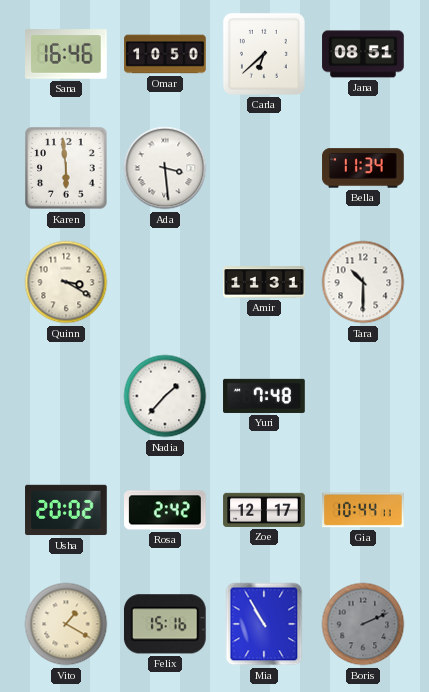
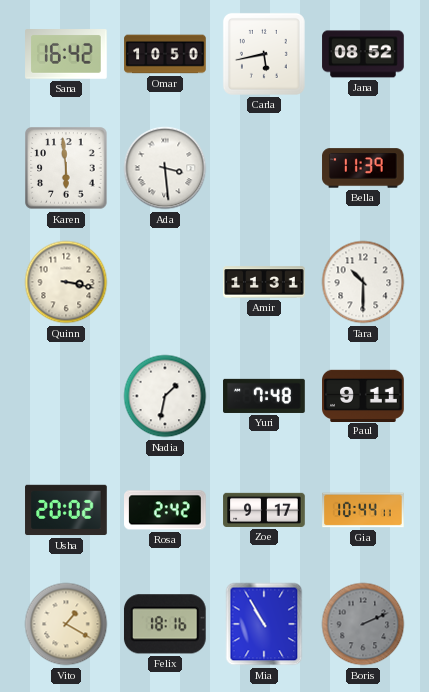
Sana: 16:46 -> 16:42 (66, 54)
Carla: 6:38 -> 5:43 (264, 54)
Jana: 08:51 -> 08:52 (363, 54)
Bella: 11:34 -> 11:39 (363, 168)
Quinn: 3:20 -> 3:17 (66, 282)
Nadia: 1:37 -> 1:32 (165, 396)
Paul: none -> 9:11 (363, 395)
Zoe: 12:17 -> 9:17 (264, 510)
Felix: 15:16 -> 18:16 (165, 624)
